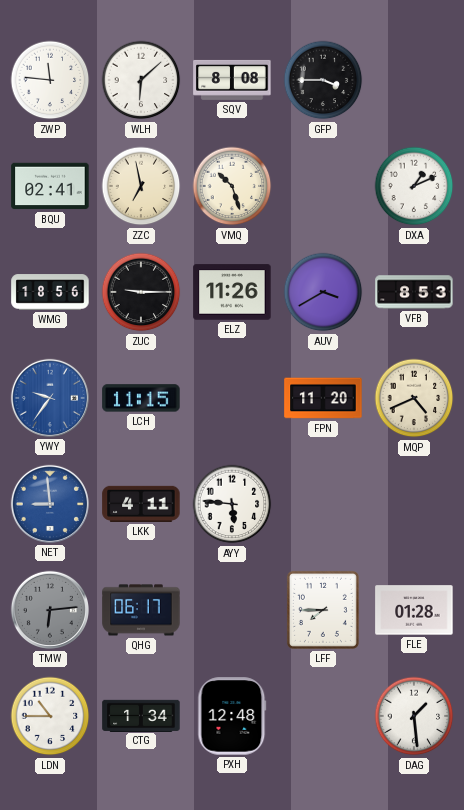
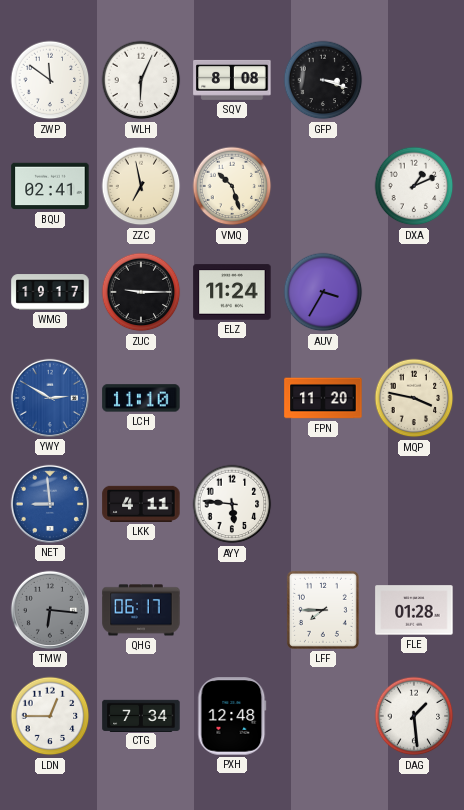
ZWP: 11:46 -> 11:51 (50, 80)
WLH: 6:08 -> 6:04 (141, 80)
GFP: 3:45 -> 3:18 (323, 80)
WMG: 18:56 -> 19:17 (50, 292)
ELZ: 11:26 -> 11:24 (232, 292)
AUV: 3:40 -> 3:35 (323, 292)
VFB: 8:53 -> none (414, 292)
YWY: 9:36 -> 2:50 (50, 398)
LCH: 11:15 -> 11:10 (141, 398)
MQP: 4:41 -> 3:47 (414, 398)
TMW: 6:14 -> 6:16 (50, 610)
LDN: 10:45 -> 12:45 (50, 716)
CTG: 1:34 -> 7:34 (141, 715)
